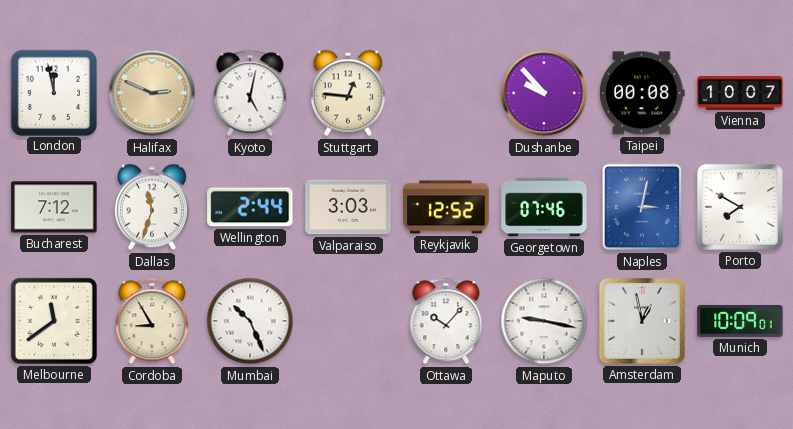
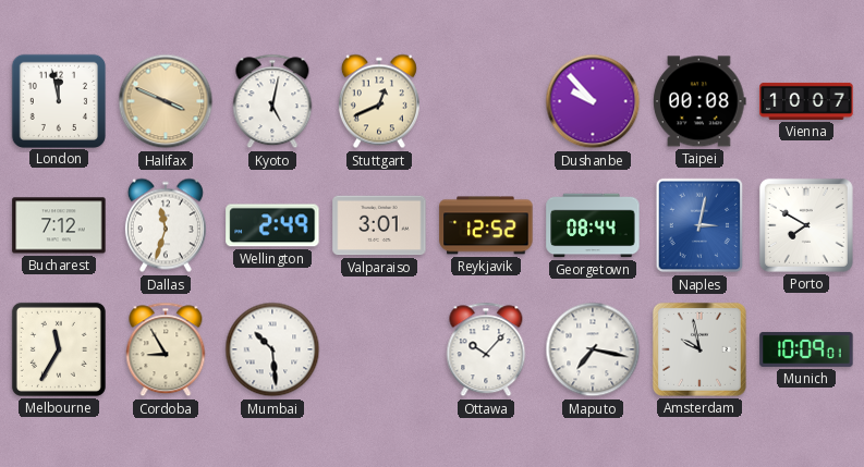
Halifax: 2:49 -> 3:49 (166, 101)
Stuttgart: 12:46 -> 12:41 (379, 101)
Wellington: 2:44 -> 2:49 (272, 225)
Valparaiso: 3:03 -> 3:01 (379, 225)
Georgetown: 07:46 -> 08:44 (593, 225)
Melbourne: 11:39 -> 11:35 (59, 349)
Mumbai: 10:26 -> 10:29 (272, 349)
Maputo: 9:17 -> 7:17 (593, 349)
Amsterdam: 12:58 -> 9:58 (699, 349)
